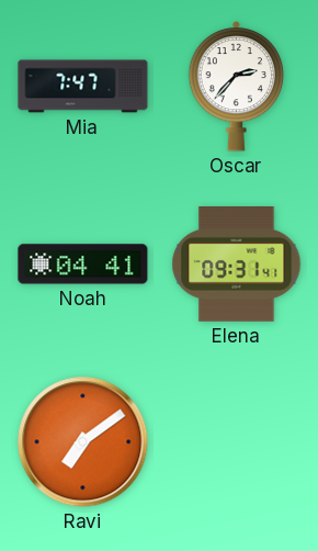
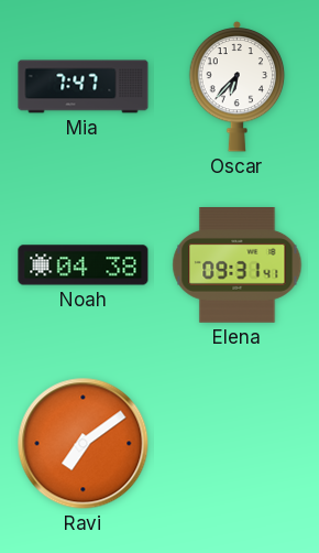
Oscar: 2:37 -> 6:37 (238, 86)
Noah: 04:41 -> 04:38 (84, 265)
